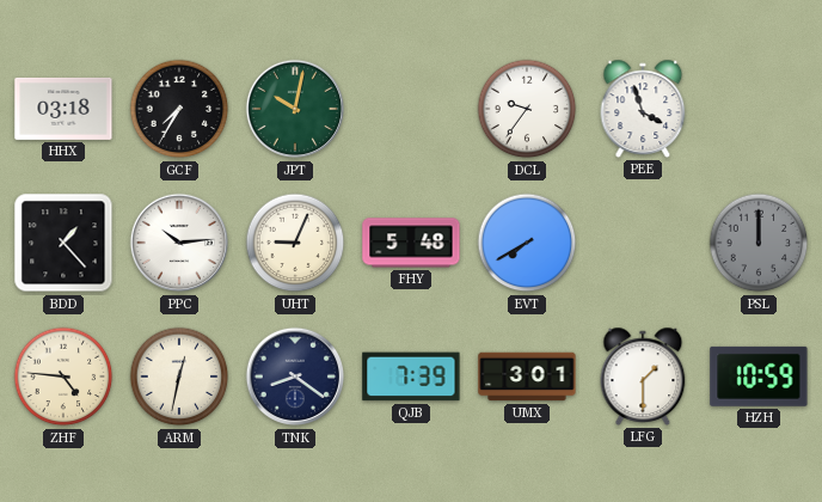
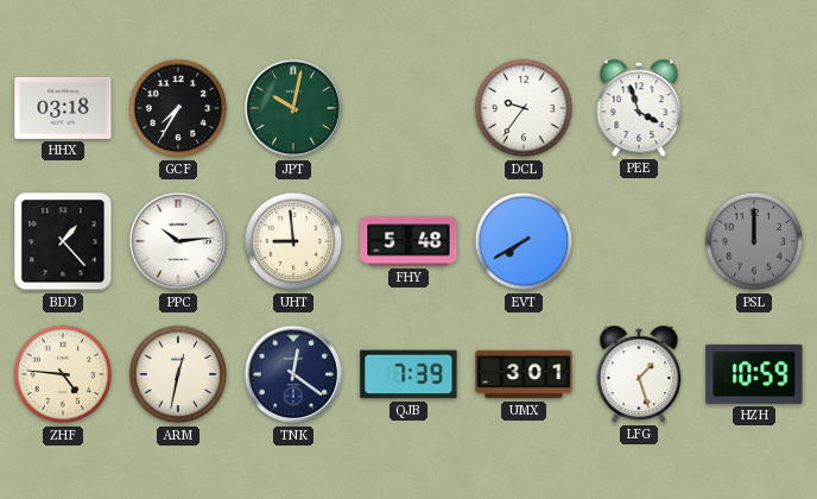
UHT: 9:04 -> 8:59 (293, 241)
TNK: 8:21 -> 12:21 (293, 374)
LFG: 1:30 -> 1:27 (639, 374)
